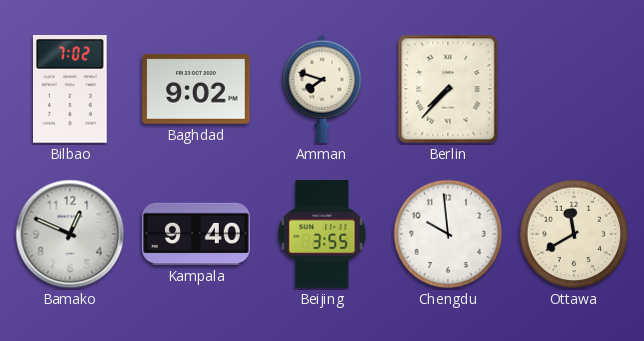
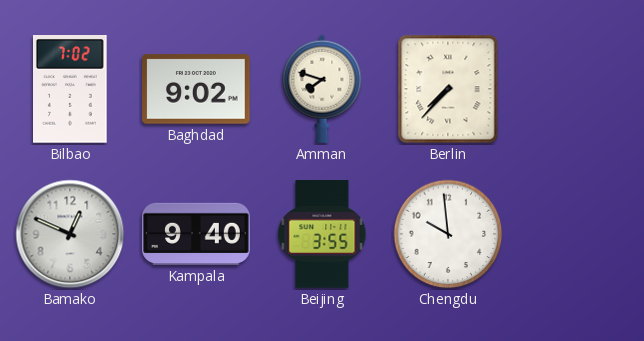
Ottawa: 11:40 -> none (574, 234)
